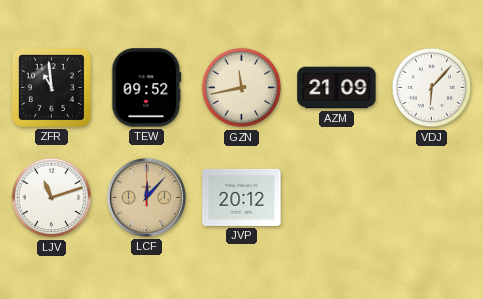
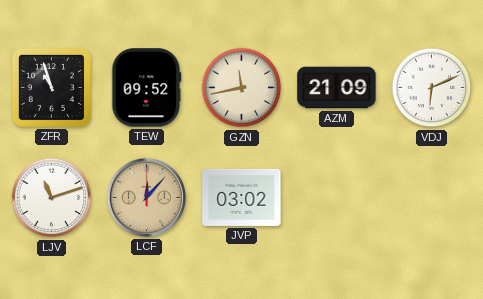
ZFR: 10:59 -> 10:57 (51, 87)
VDJ: 6:07 -> 6:11 (432, 88)
JVP: 20:12 -> 03:02 (242, 197)
